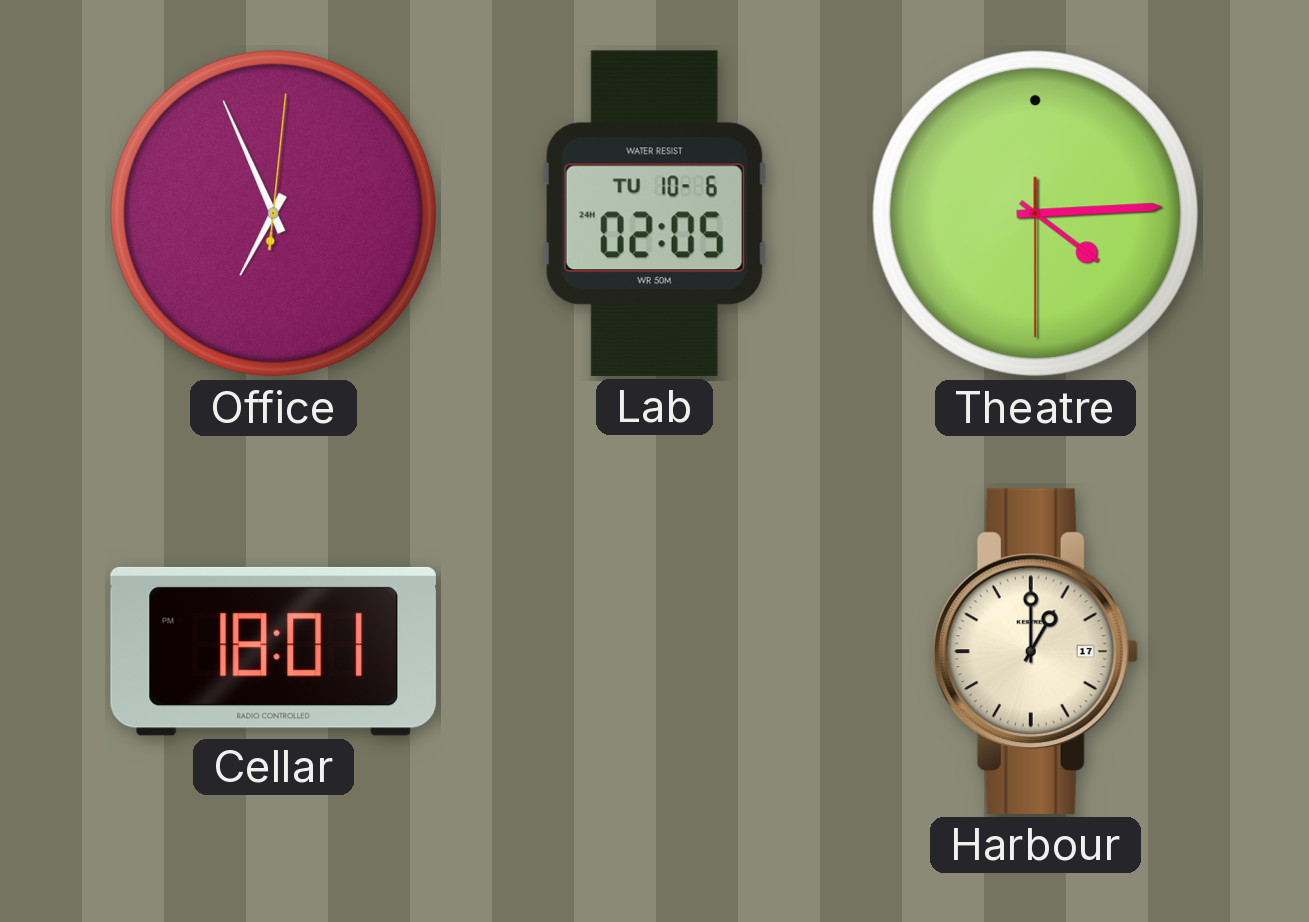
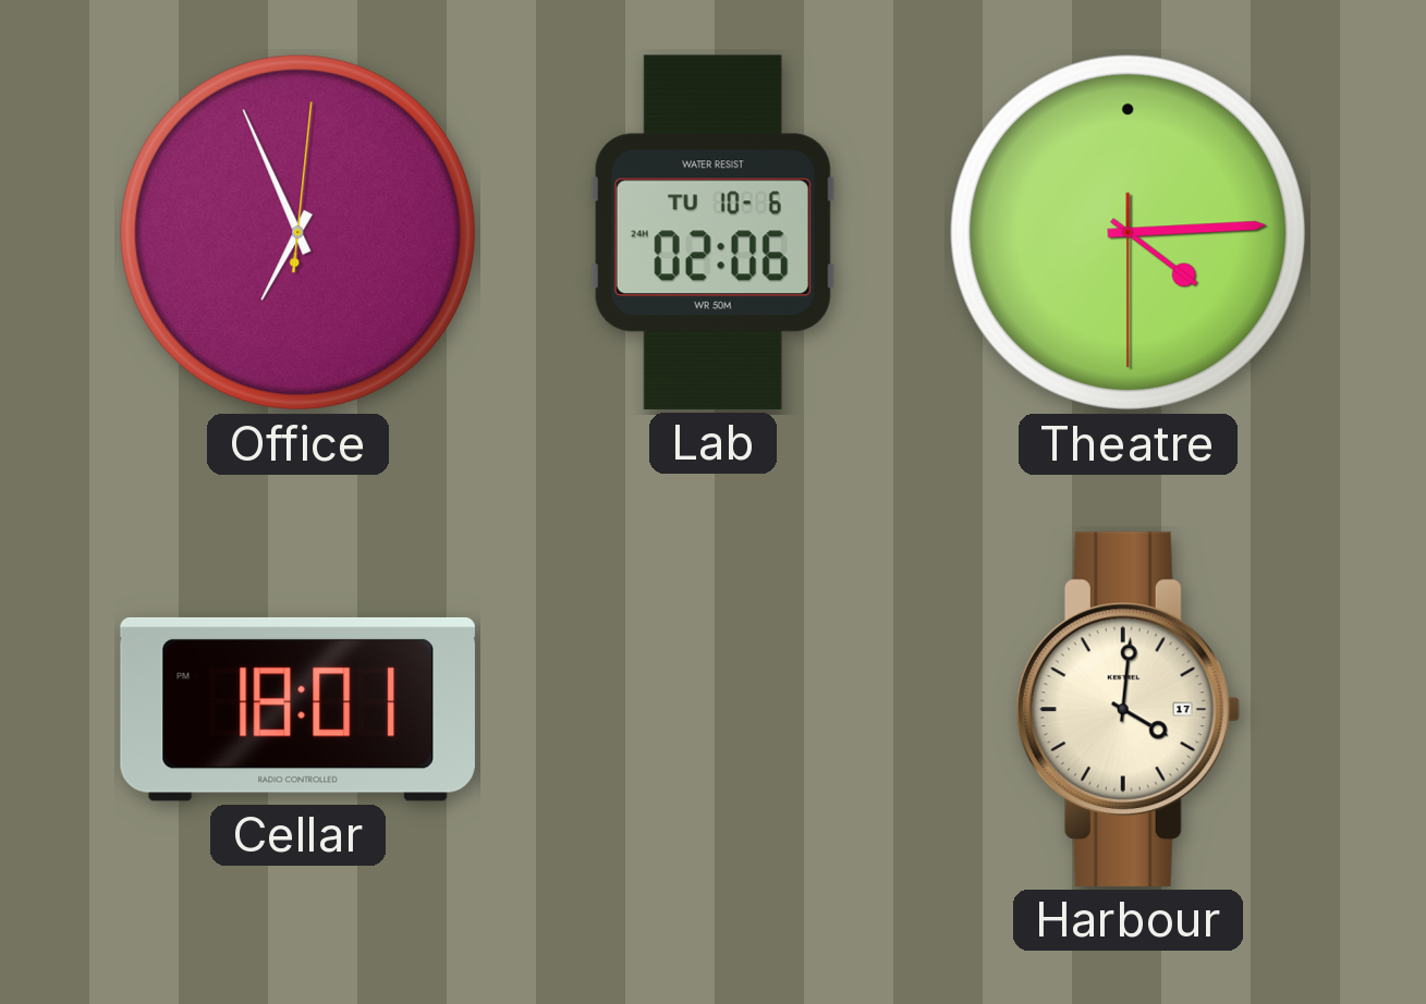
Lab: 02:05 -> 02:06 (712, 232)
Harbour: 1:00 -> 4:01 (1128, 709)
